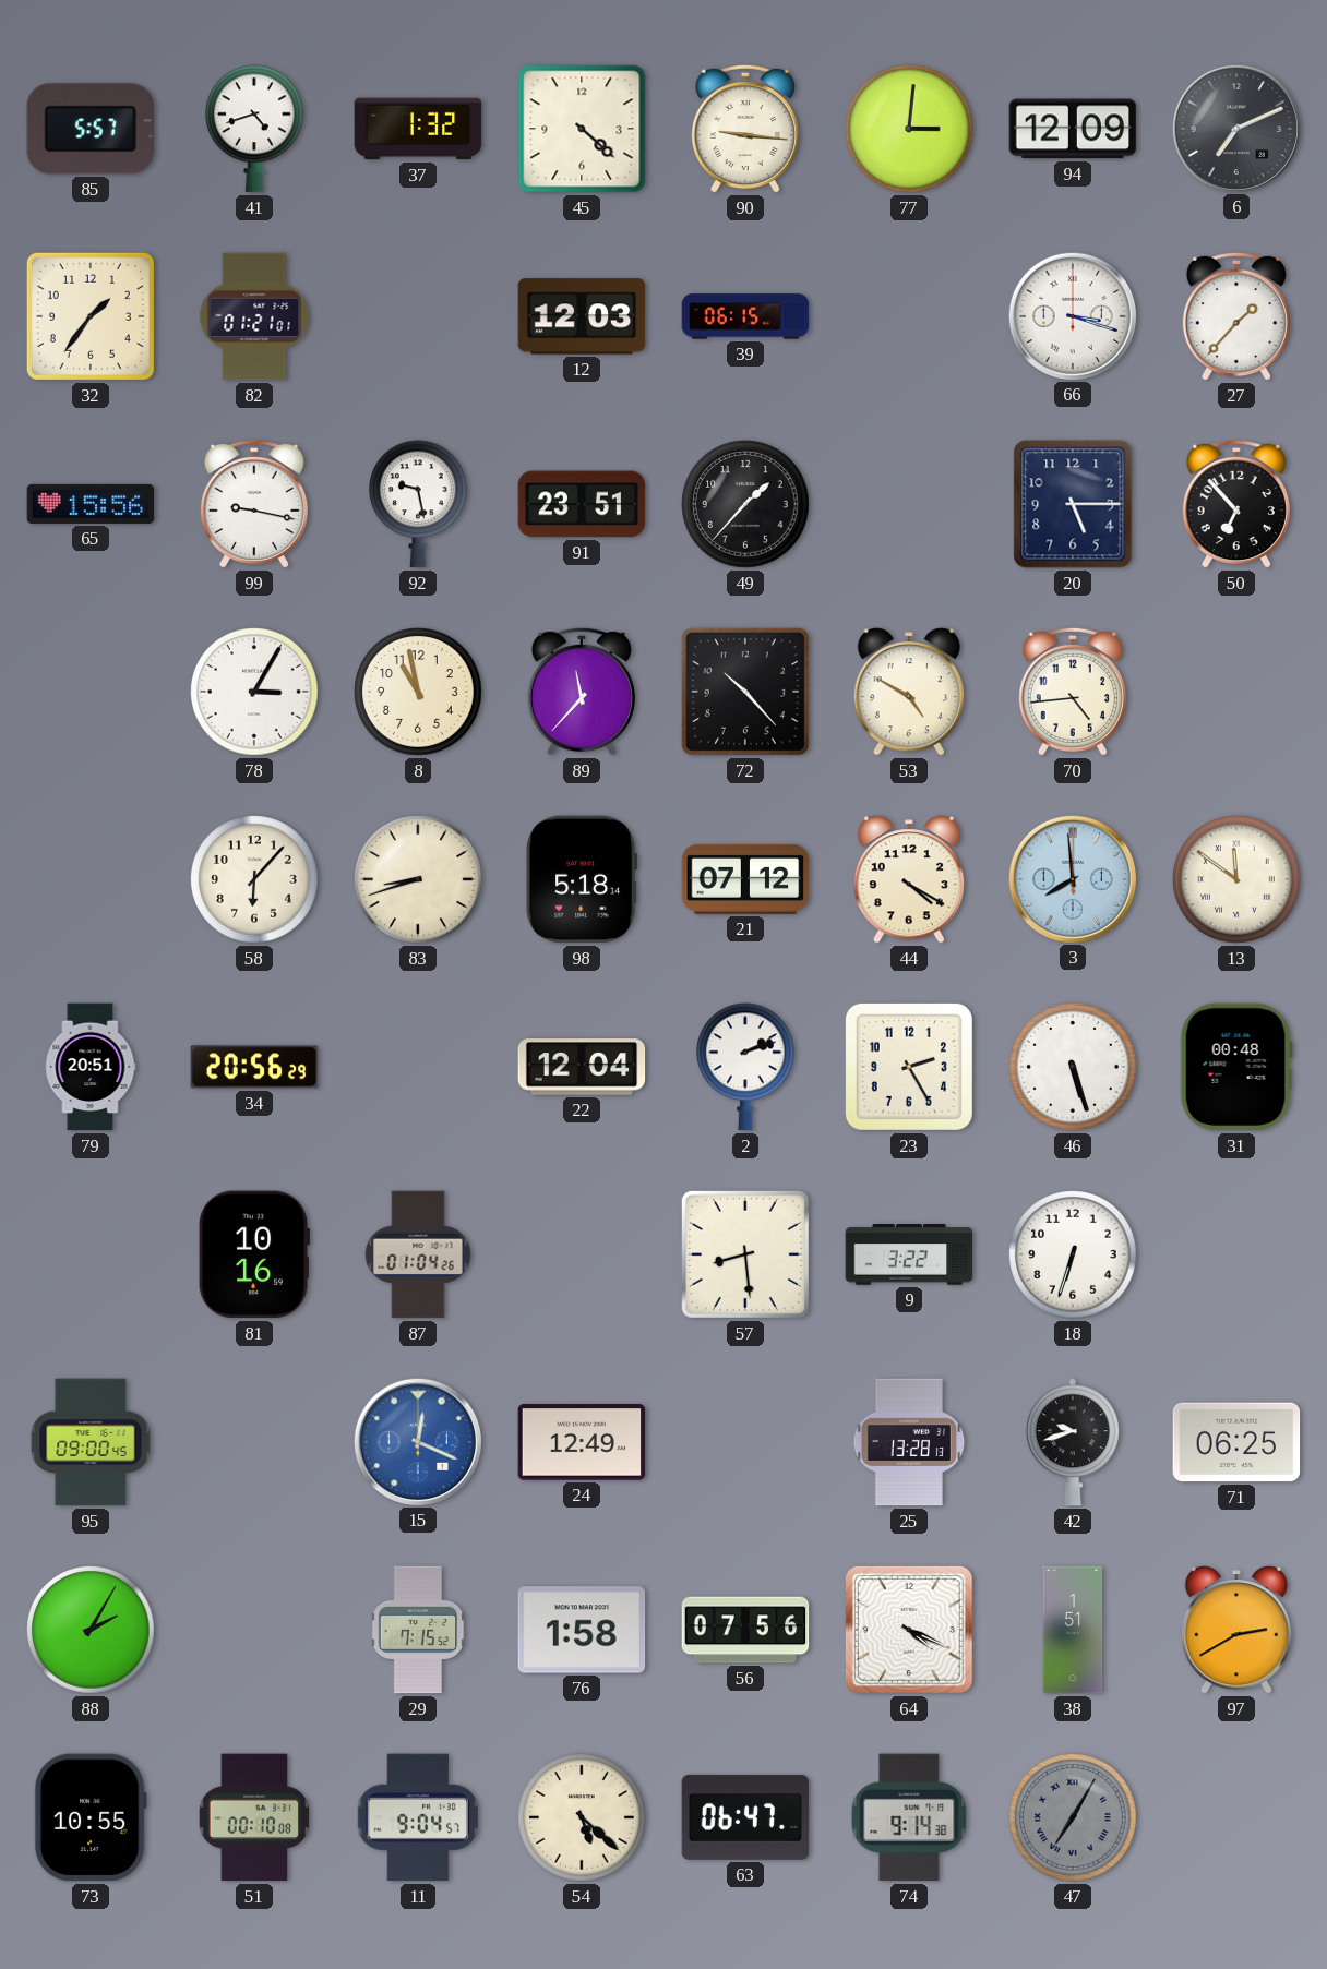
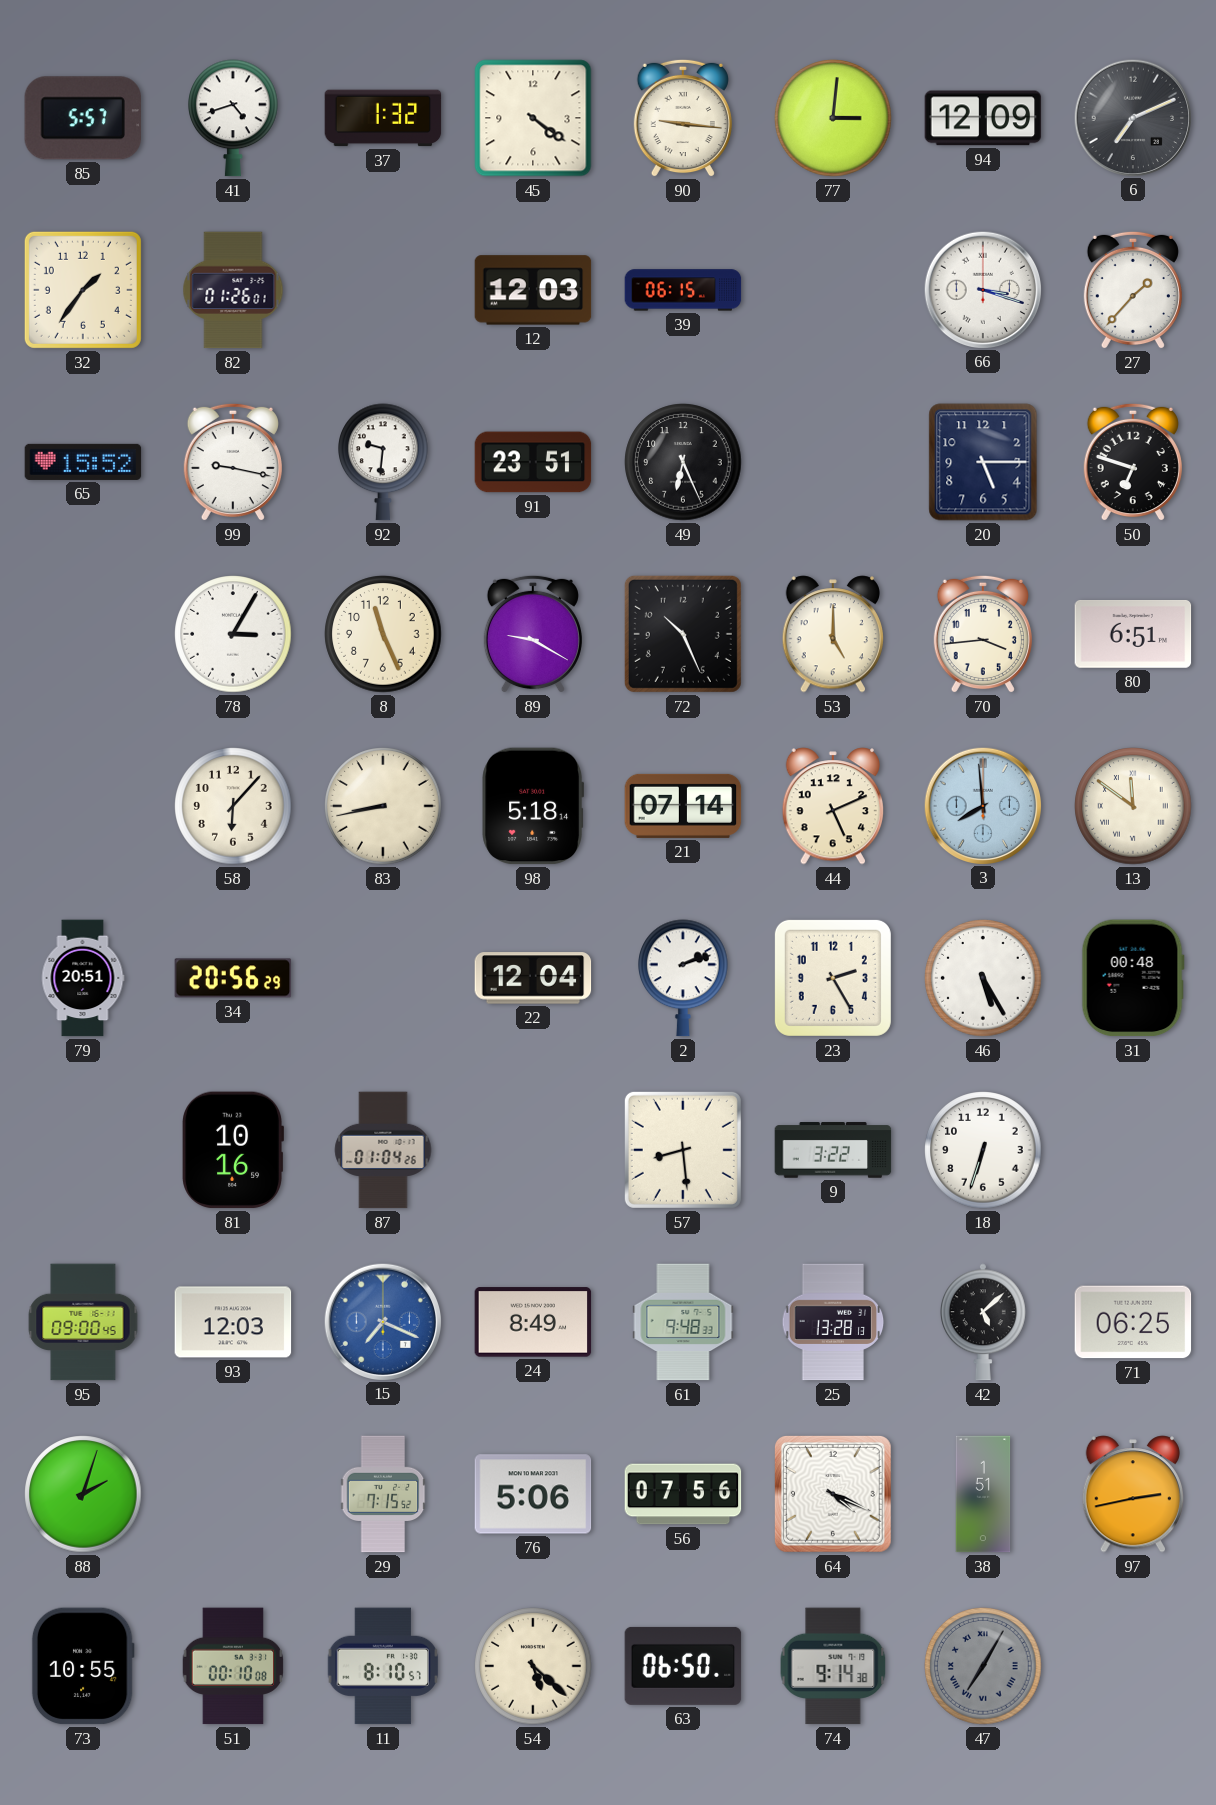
45: 4:22 -> 4:21 (533, 118)
82: 01:21 -> 01:26 (233, 290)
65: 15:56 -> 15:52 (83, 462)
92: 9:28 -> 9:31 (384, 462)
49: 1:37 -> 6:26 (683, 462)
50: 6:53 -> 6:48 (1133, 462)
8: 10:58 -> 11:26 (383, 634)
89: 11:37 -> 9:20 (533, 634)
72: 10:23 -> 10:26 (683, 634)
53: 4:50 -> 5:00 (832, 634)
70: 4:44 -> 3:44 (983, 634)
80: none -> 6:51 (1133, 634)
83: 8:42 -> 8:43 (383, 806)
21: 07:12 -> 07:14 (683, 806)
44: 4:20 -> 5:11 (832, 806)
46: 5:27 -> 5:25 (983, 978)
93: none -> 12:03 (233, 1322)
15: 12:19 -> 7:19 (382, 1321)
24: 12:49 -> 8:49 (533, 1322)
61: none -> 9:48 (683, 1322)
42: 9:42 -> 5:08 (983, 1322)
88: 2:05 -> 2:03 (83, 1494)
76: 1:58 -> 5:06 (533, 1494)
97: 2:40 -> 2:43 (1132, 1494)
11: 9:04 -> 8:10 (383, 1666)
63: 06:47 -> 06:50 (683, 1666)
